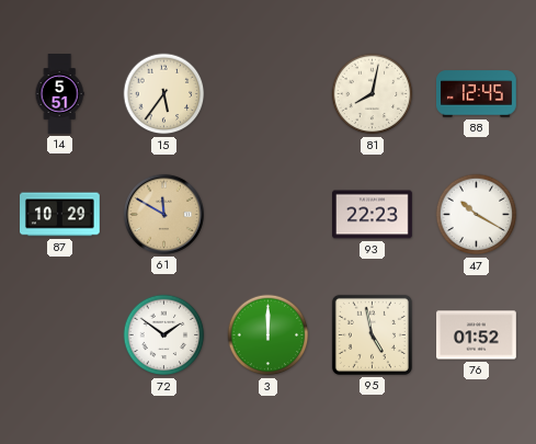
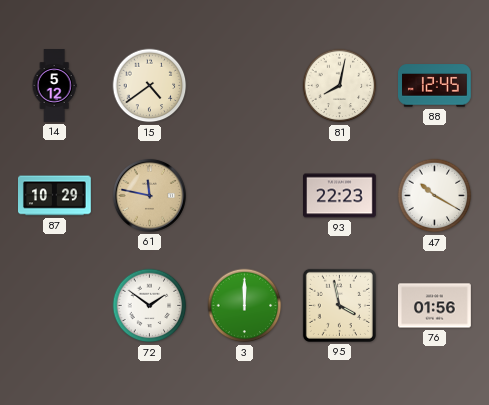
14: 5:51 -> 5:12 (54, 86)
15: 5:36 -> 4:39 (150, 86)
61: 11:50 -> 11:47 (149, 195)
95: 4:58 -> 3:58 (339, 305)
76: 01:52 -> 01:56 (435, 306)
